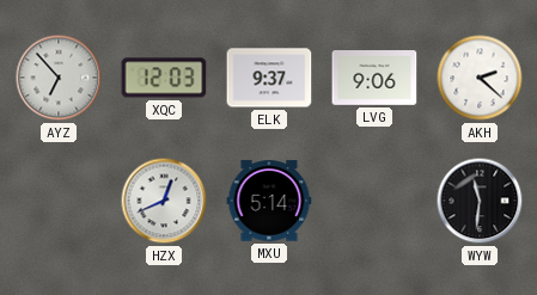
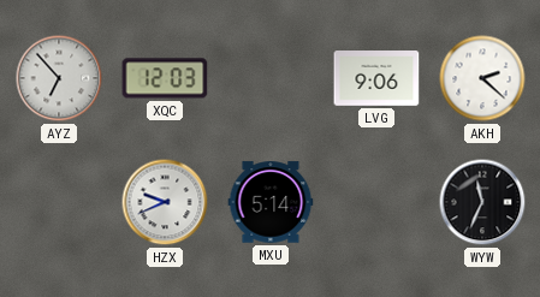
ELK: 9:37 -> none (269, 78)
HZX: 12:41 -> 9:41 (165, 202)
WYW: 11:31 -> 11:34 (482, 202)
